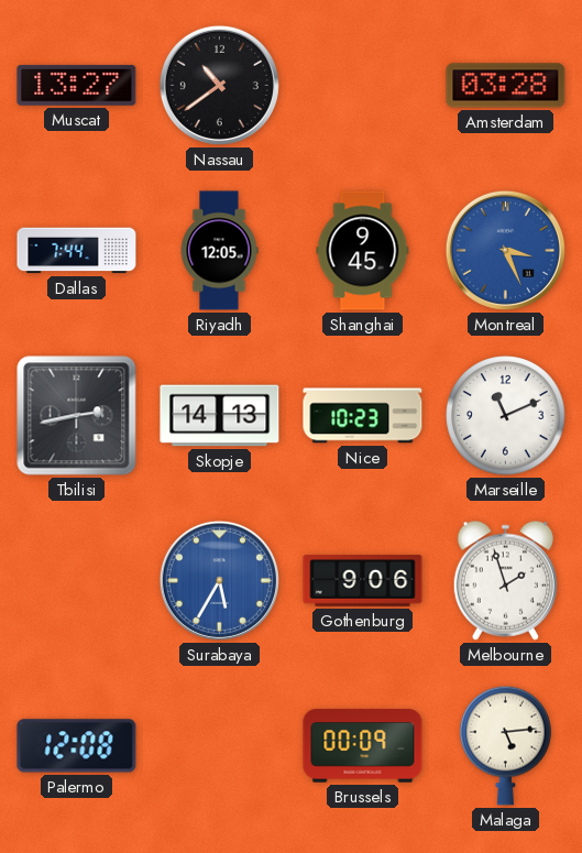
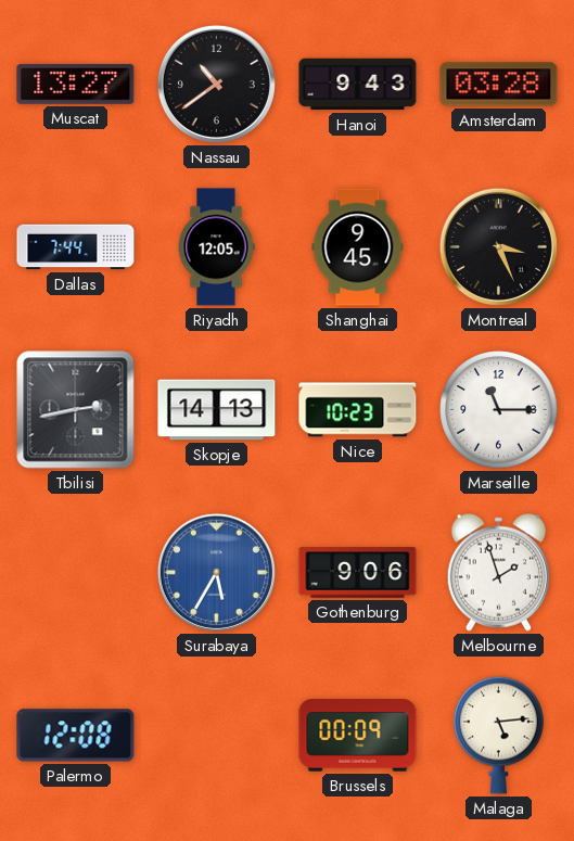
Hanoi: none -> 9:43 (358, 85)
Montreal dial: blue -> black (498, 246)
Marseille: 11:11 -> 11:15 (499, 410)
